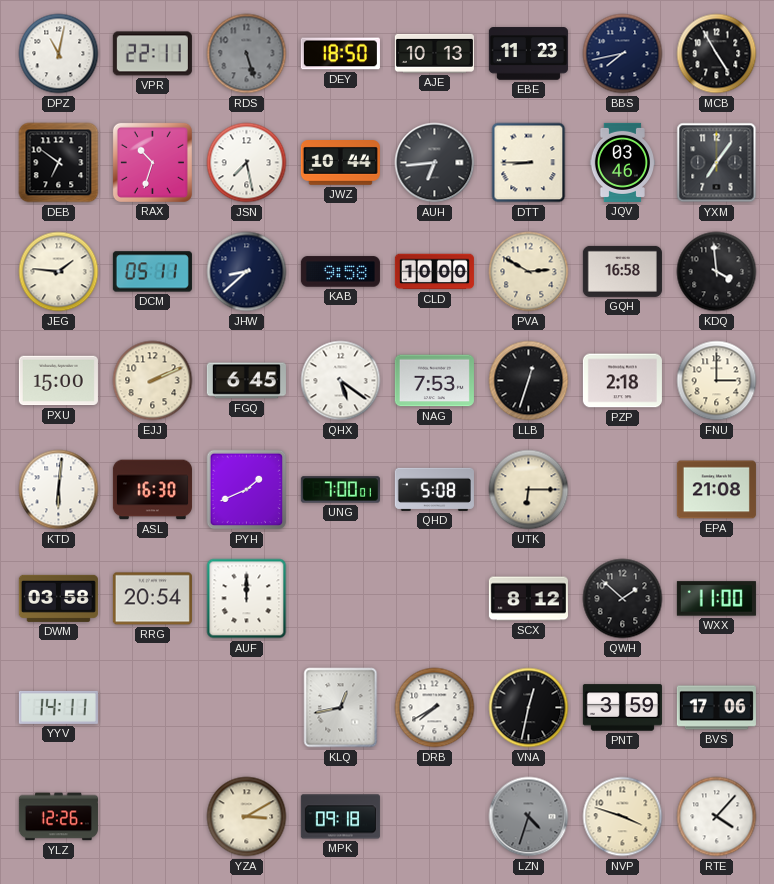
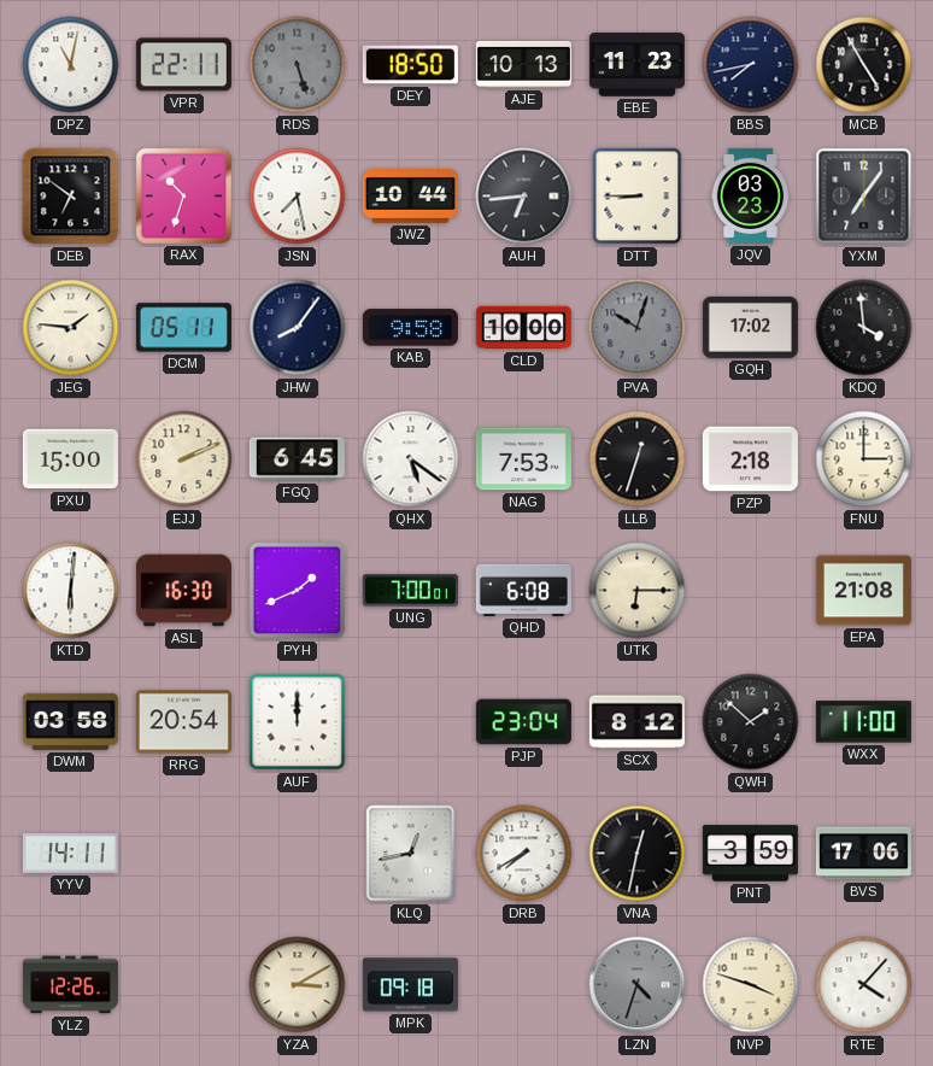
JQV: 03:46 -> 03:23 (750, 195)
JHW: 8:38 -> 8:06 (298, 328)
PVA: 2:50 -> 10:03 (638, 328)
PVA dial: cream -> grey (638, 328)
GQH: 16:58 -> 17:02 (750, 327)
QHD: 5:08 -> 6:08 (523, 590)
PJP: none -> 23:04 (523, 722)
